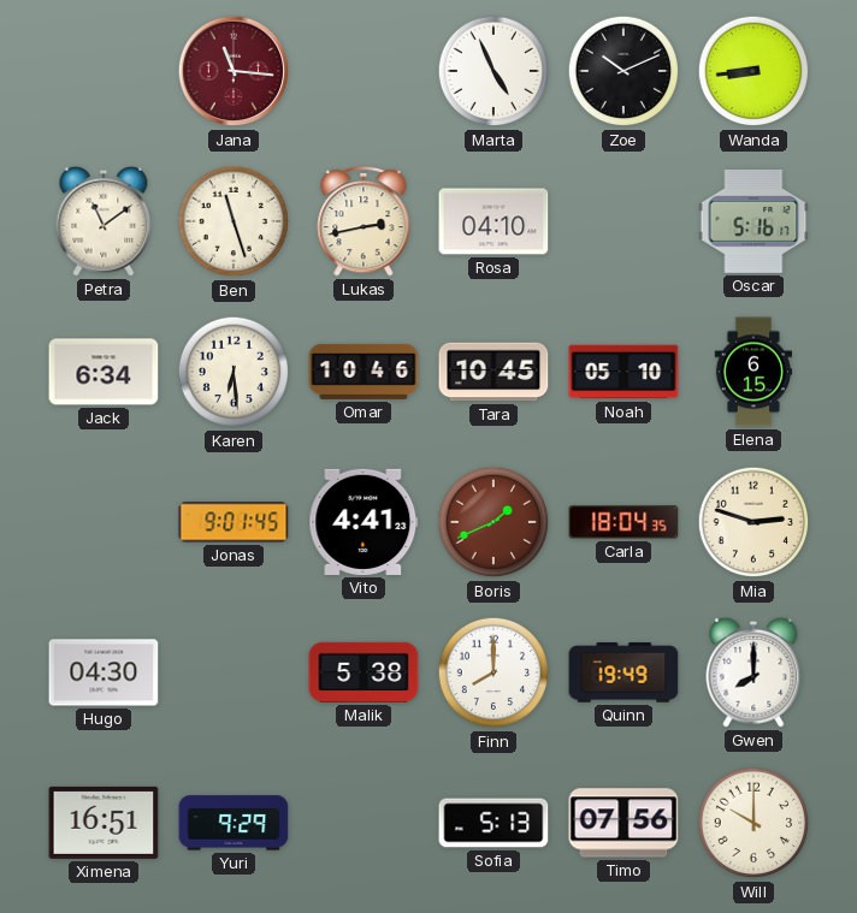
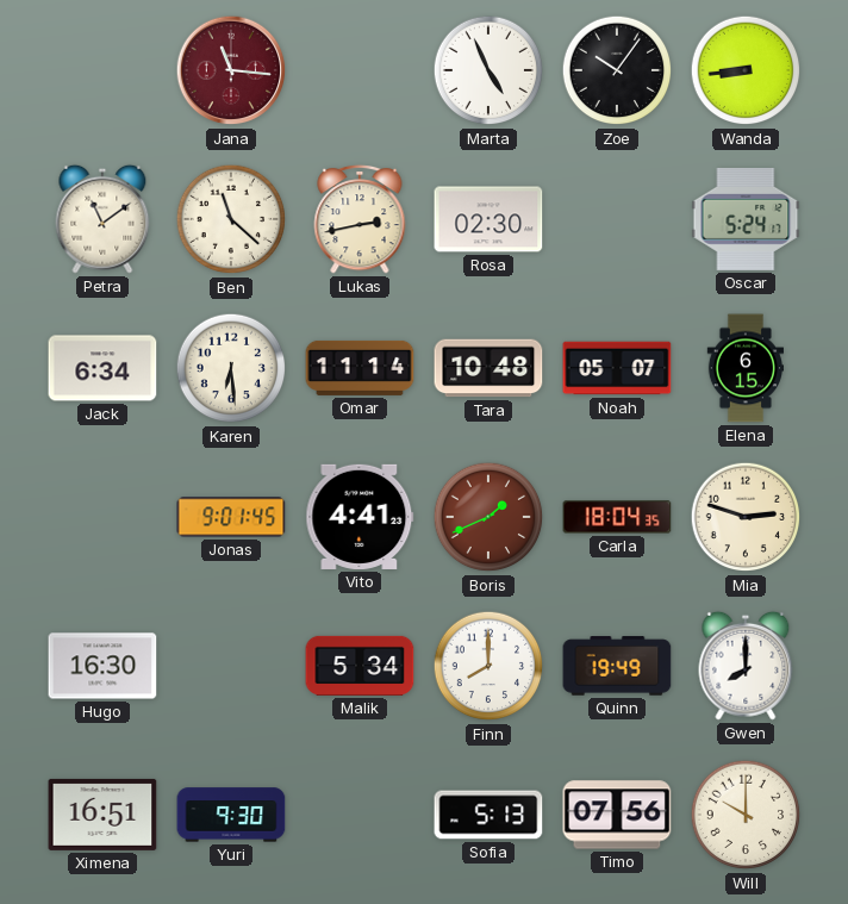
Zoe: 10:11 -> 10:06 (617, 70)
Ben: 11:27 -> 11:22 (231, 219)
Rosa: 04:10 -> 02:30 (488, 219)
Oscar: 5:16 -> 5:24 (746, 219)
Omar: 10:46 -> 11:14 (360, 368)
Tara: 10:45 -> 10:48 (488, 368)
Noah: 05:10 -> 05:07 (617, 368)
Hugo: 04:30 -> 16:30 (102, 666)
Malik: 5:38 -> 5:34 (360, 666)
Yuri: 9:29 -> 9:30 (231, 815)
